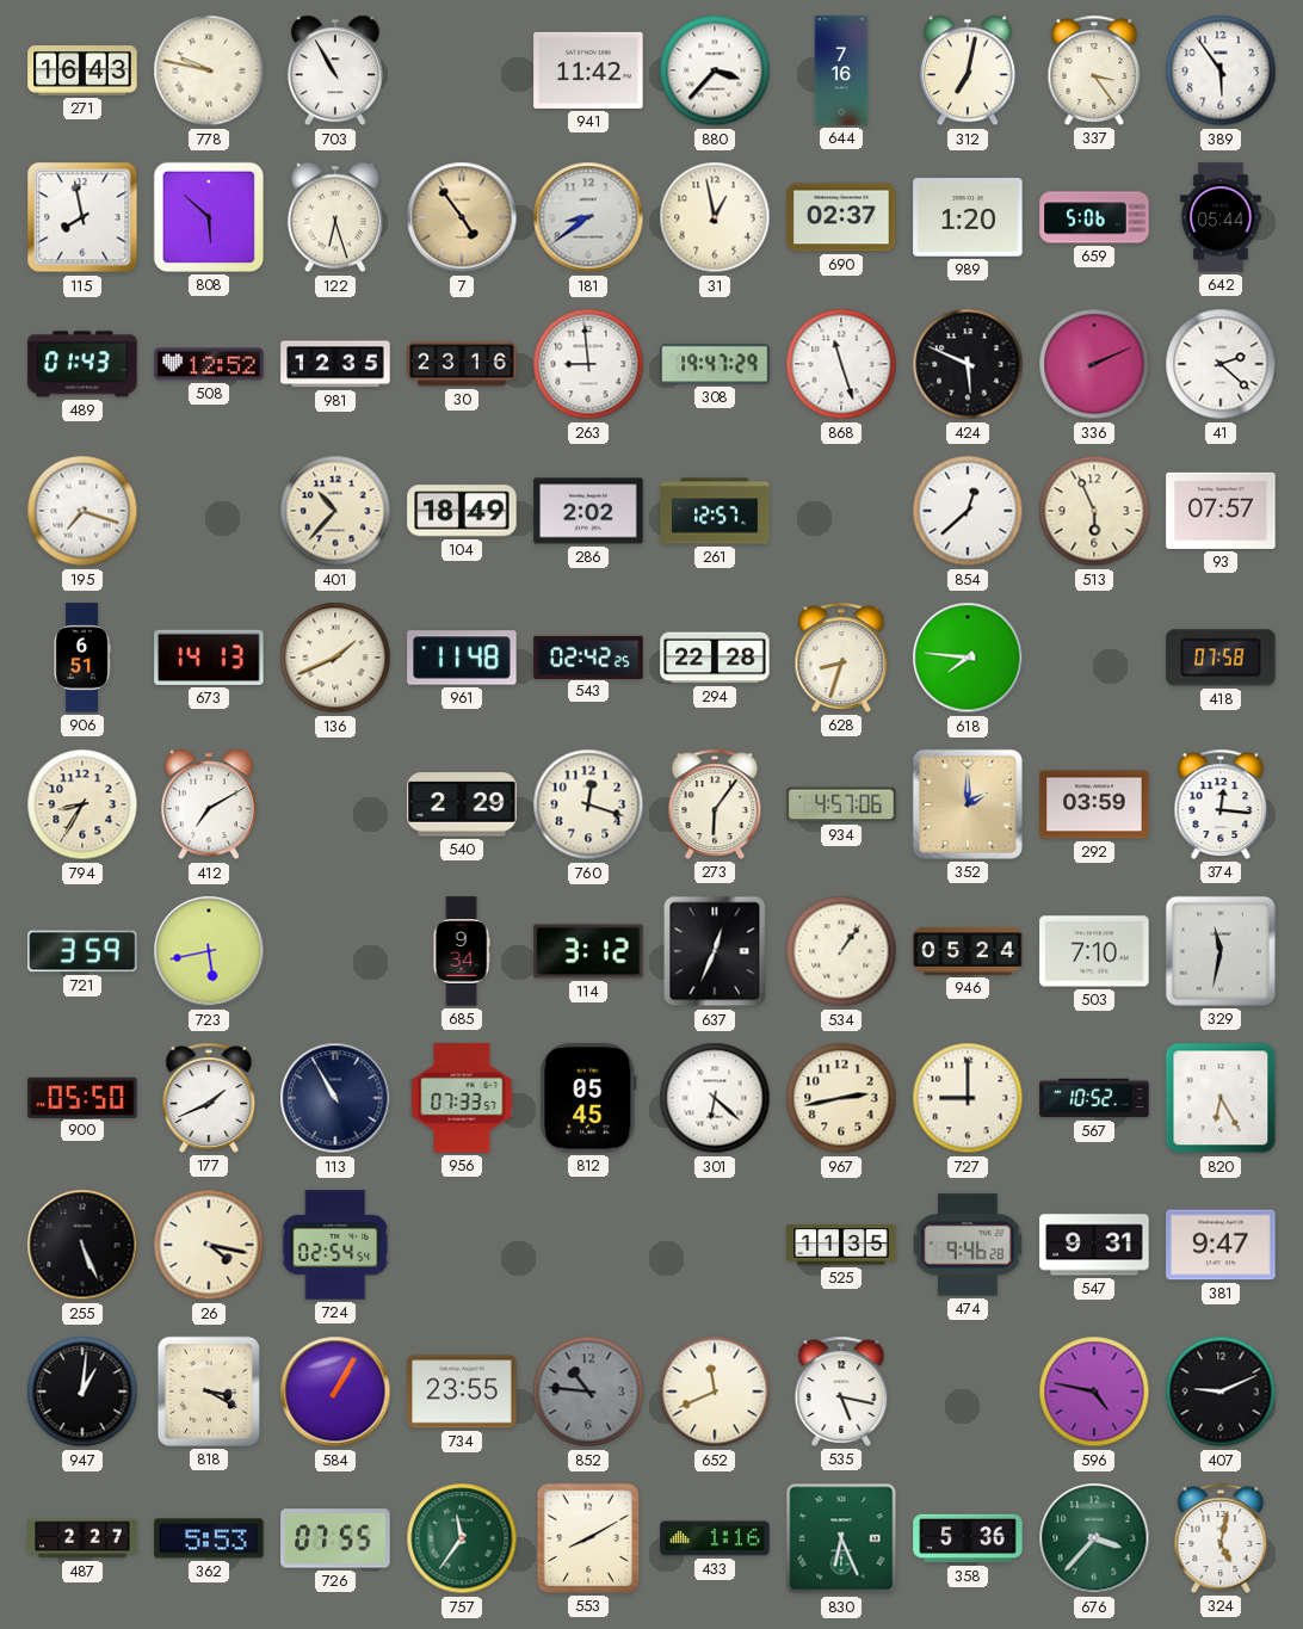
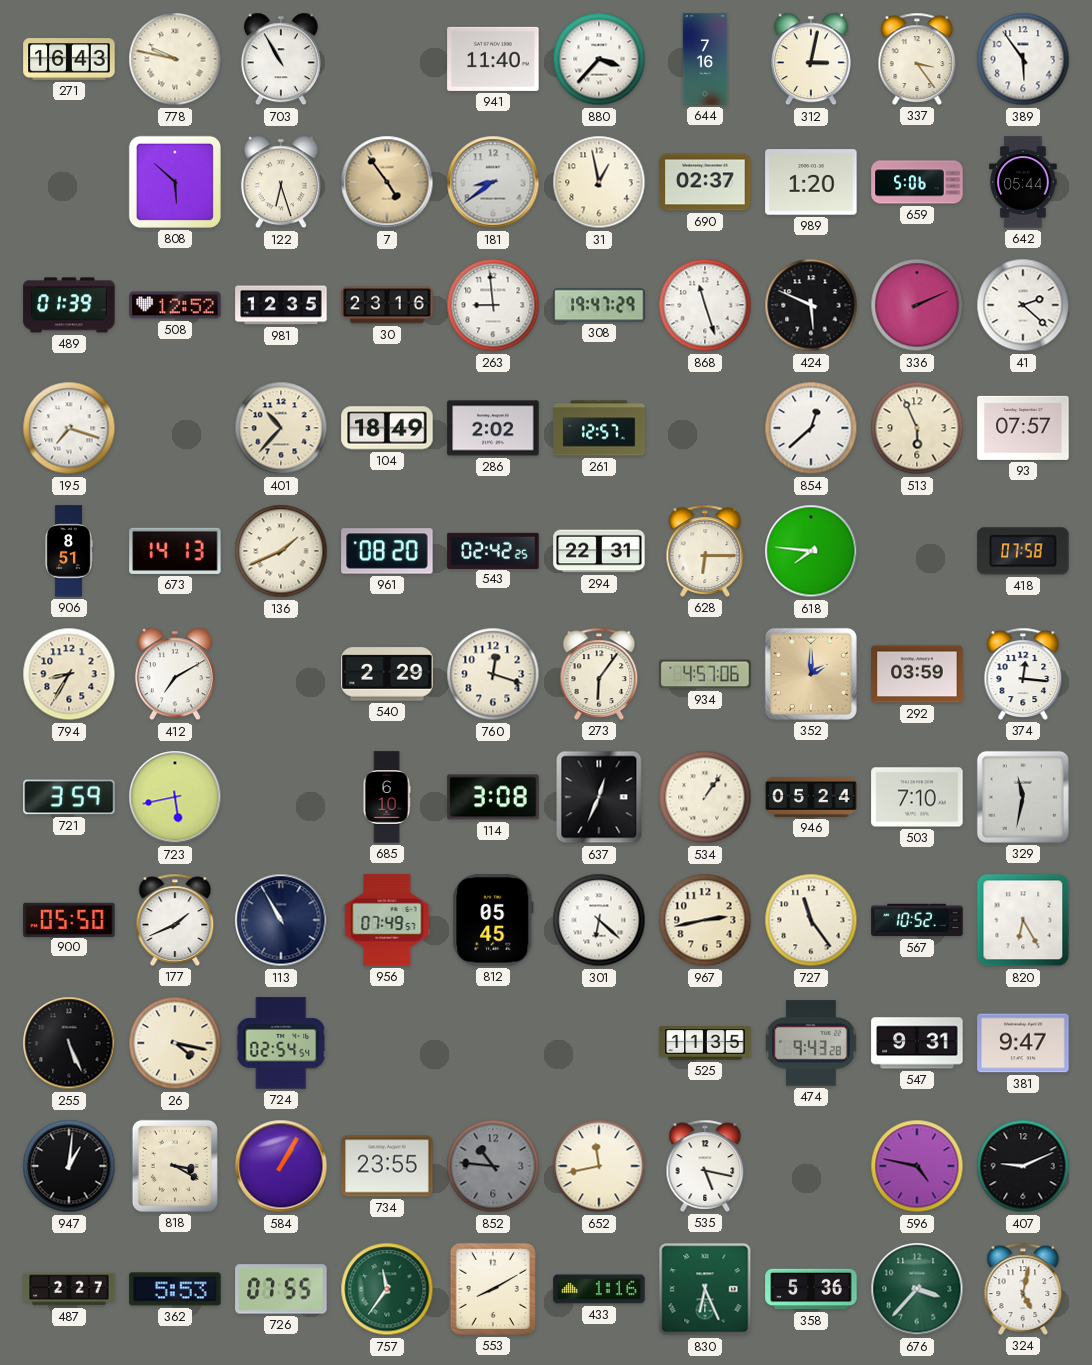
941: 11:42 -> 11:40 (493, 59)
312: 7:02 -> 3:02 (811, 59)
115: 7:58 -> none (82, 217)
489: 01:43 -> 01:39 (69, 305)
906: 6:51 -> 8:51 (69, 551)
961: 11:48 -> 08:20 (387, 551)
294: 22:28 -> 22:31 (599, 551)
628: 8:33 -> 6:15 (705, 551)
685: 9:34 -> 6:10 (387, 797)
114: 3:12 -> 3:08 (493, 797)
956: 07:33 -> 07:49 (387, 920)
727: 9:00 -> 11:24 (811, 920)
474: 9:46 -> 9:43 (812, 1043)
652: 11:41 -> 11:43 (599, 1166)
